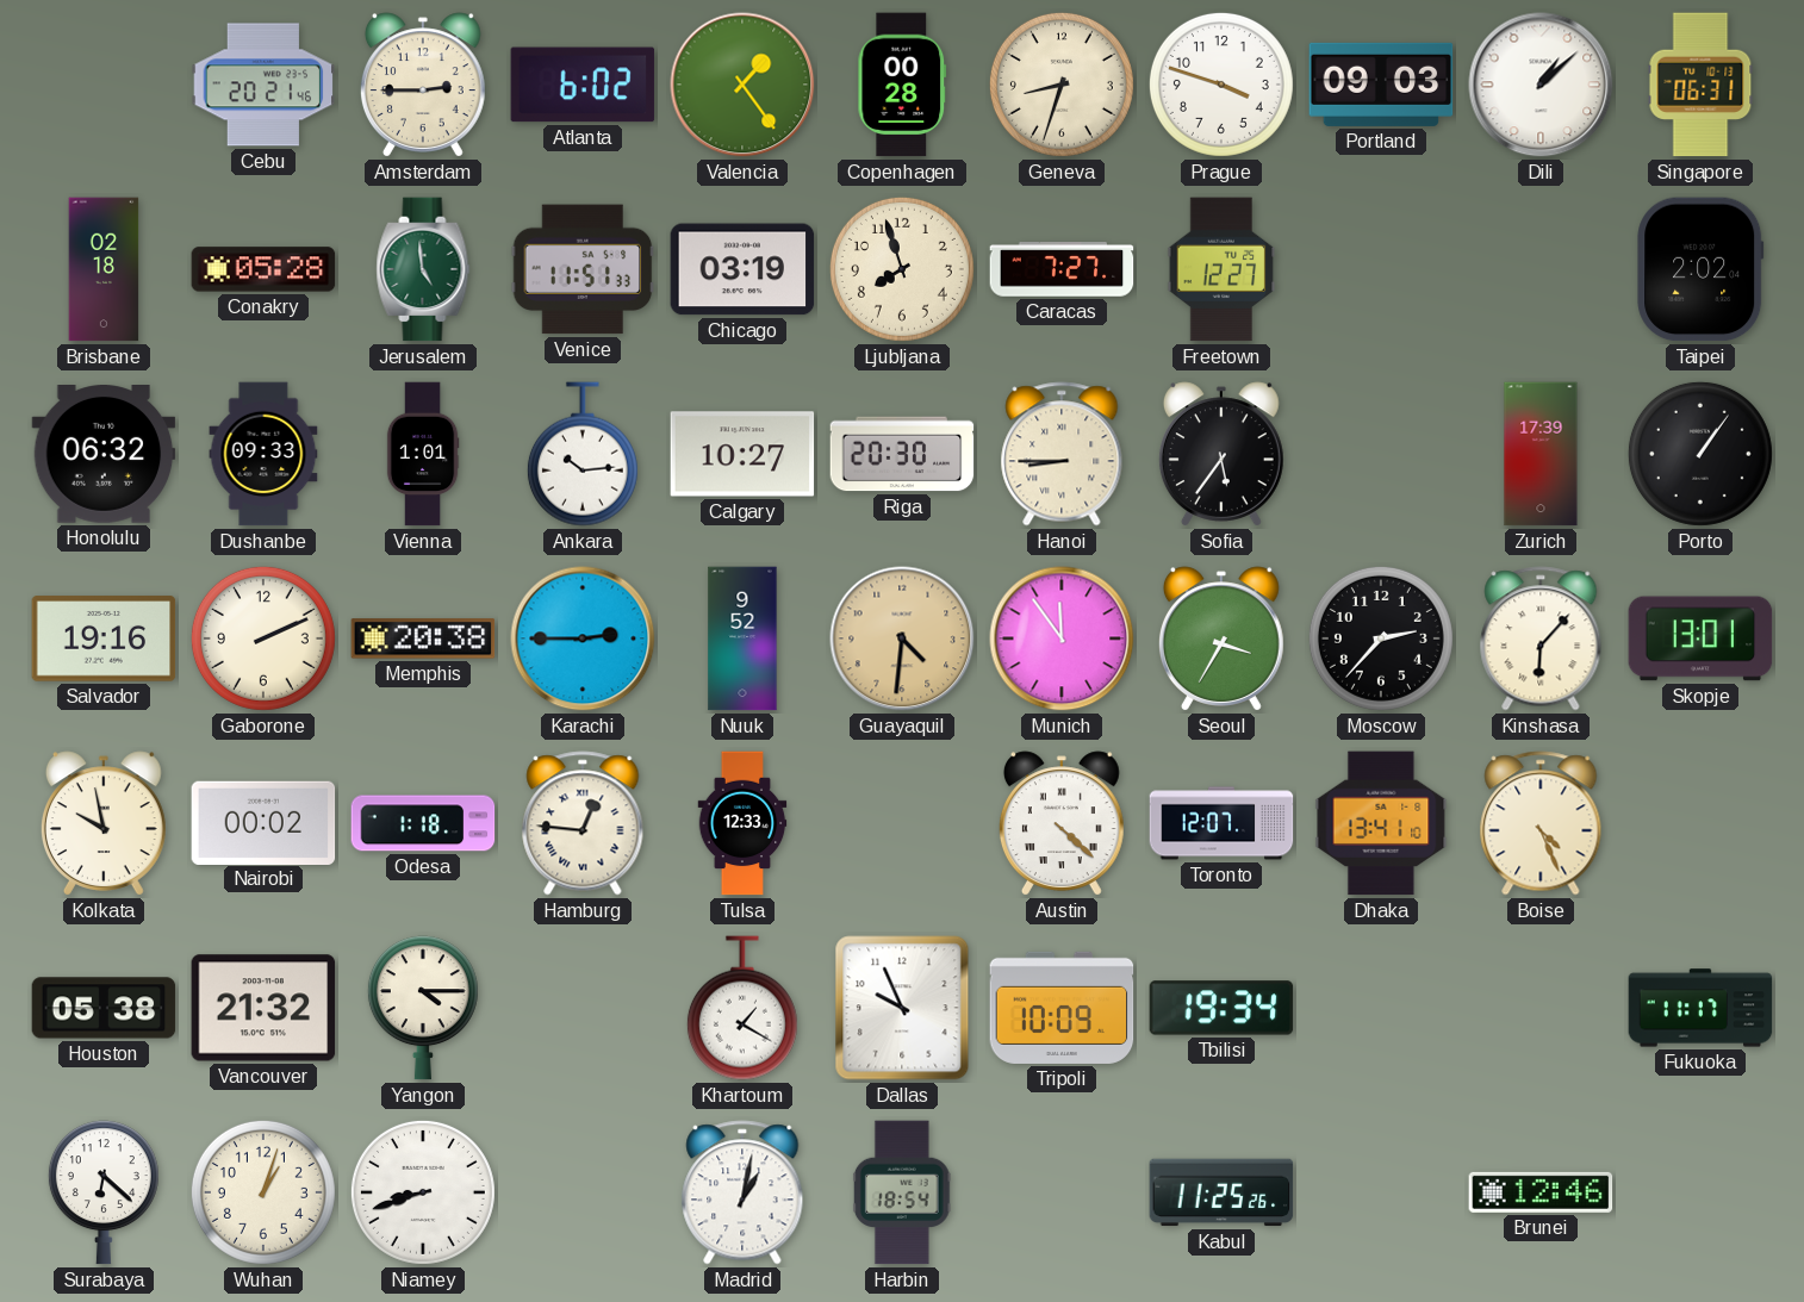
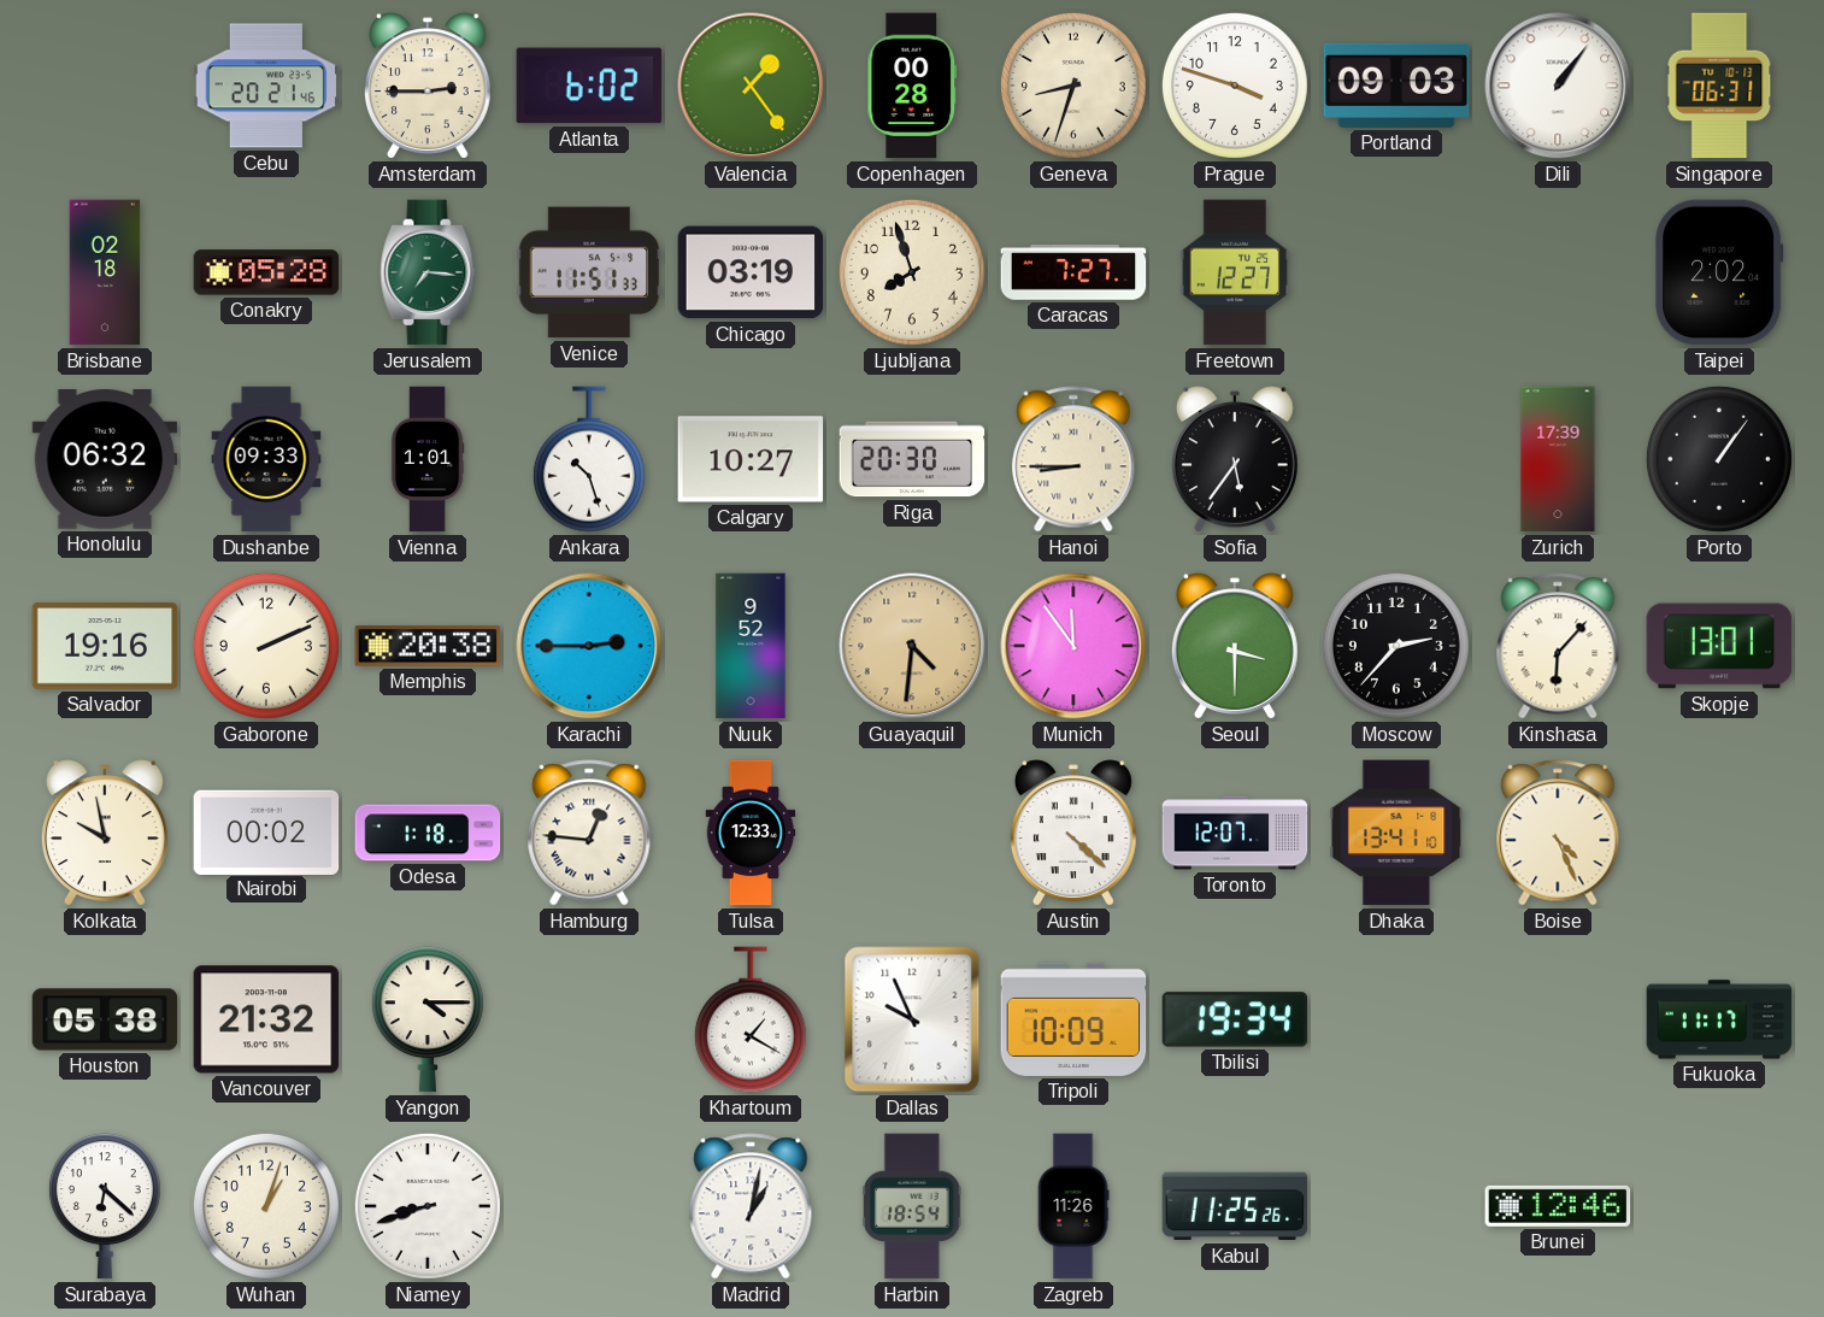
Dili: 1:08 -> 1:06 (1558, 86)
Jerusalem: 4:59 -> 7:16 (428, 272)
Ankara: 10:14 -> 10:27 (589, 459)
Seoul: 3:35 -> 3:30 (1235, 646)
Zagreb: none -> 11:26 (1073, 1206)
